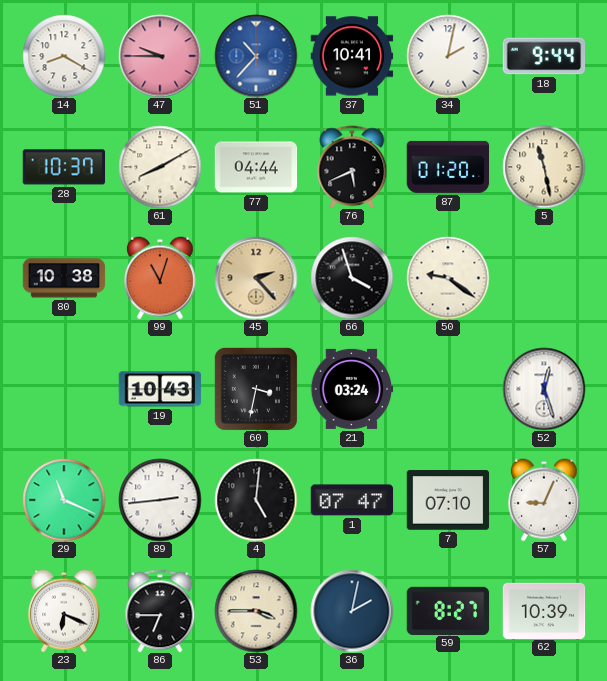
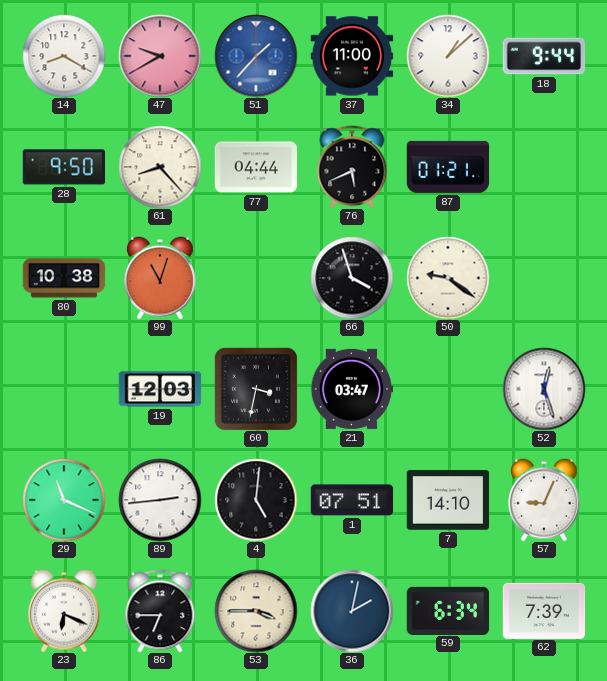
47: 9:45 -> 9:40 (160, 56)
51: 10:37 -> 1:37 (256, 56)
37: 10:41 -> 11:00 (352, 56)
34: 2:02 -> 1:08 (448, 56)
28: 10:37 -> 9:50 (64, 167)
61: 8:10 -> 8:23 (160, 167)
87: 01:20 -> 01:21 (448, 167)
5: 11:28 -> none (544, 167)
45: 2:23 -> none (256, 278)
19: 10:43 -> 12:03 (160, 389)
21: 03:24 -> 03:47 (352, 389)
1: 07:47 -> 07:51 (352, 500)
7: 07:10 -> 14:10 (448, 500)
59: 8:27 -> 6:34 (448, 610)
62: 10:39 -> 7:39 (544, 610)
